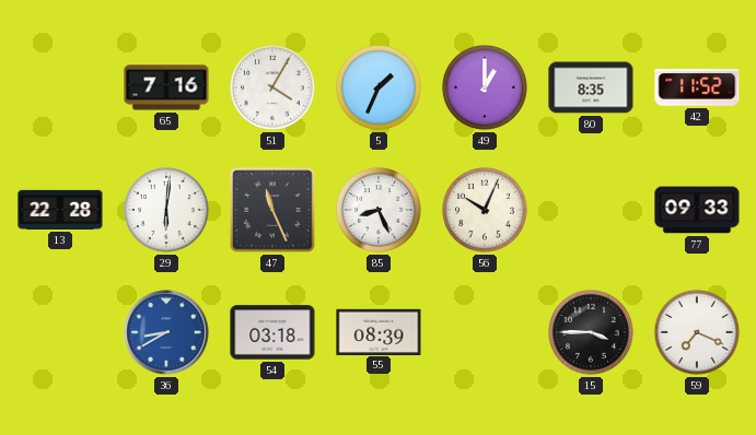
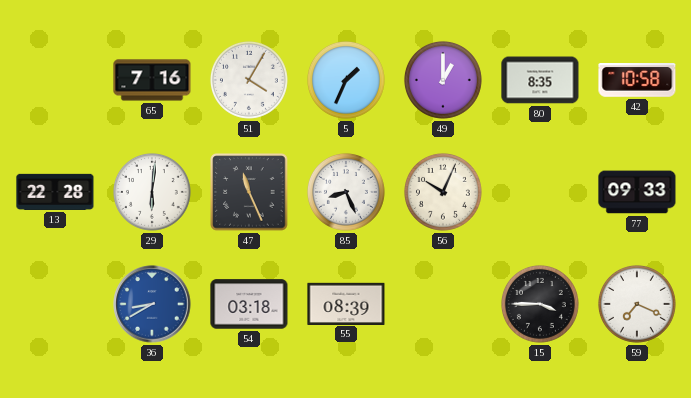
42: 11:52 -> 10:58 (637, 81)
